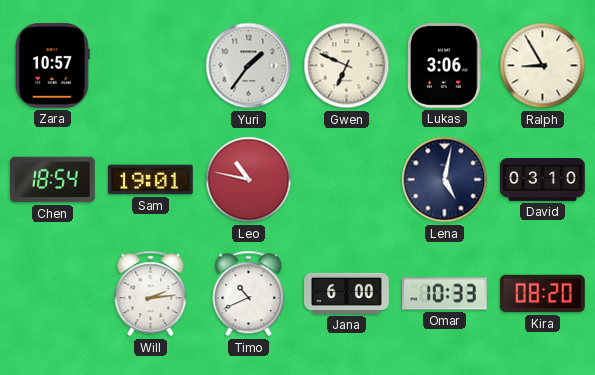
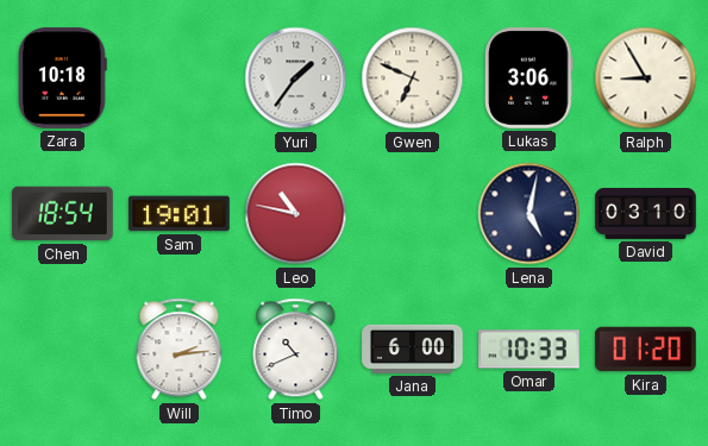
Zara: 10:57 -> 10:18 (63, 78)
Kira: 08:20 -> 01:20 (646, 350)
